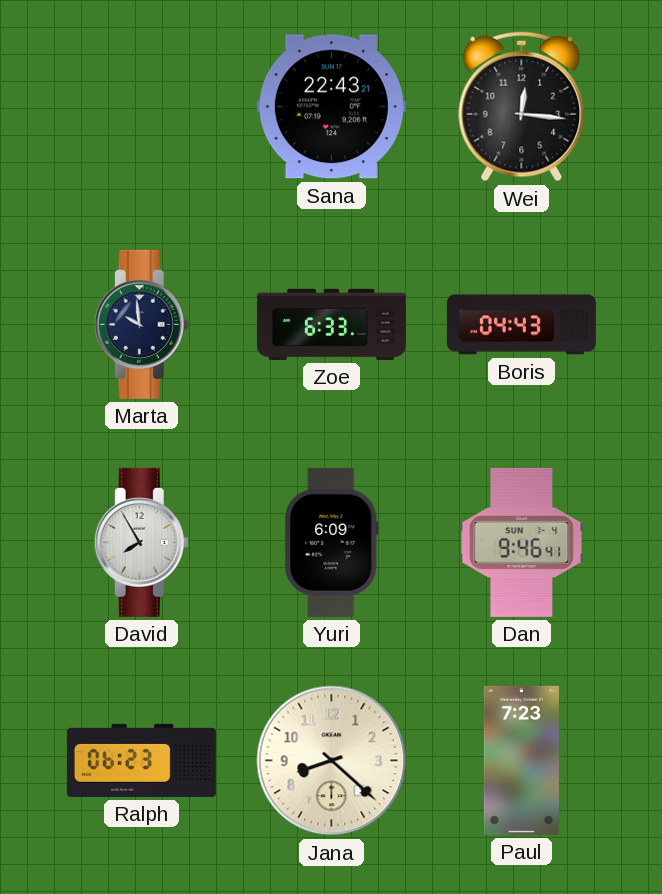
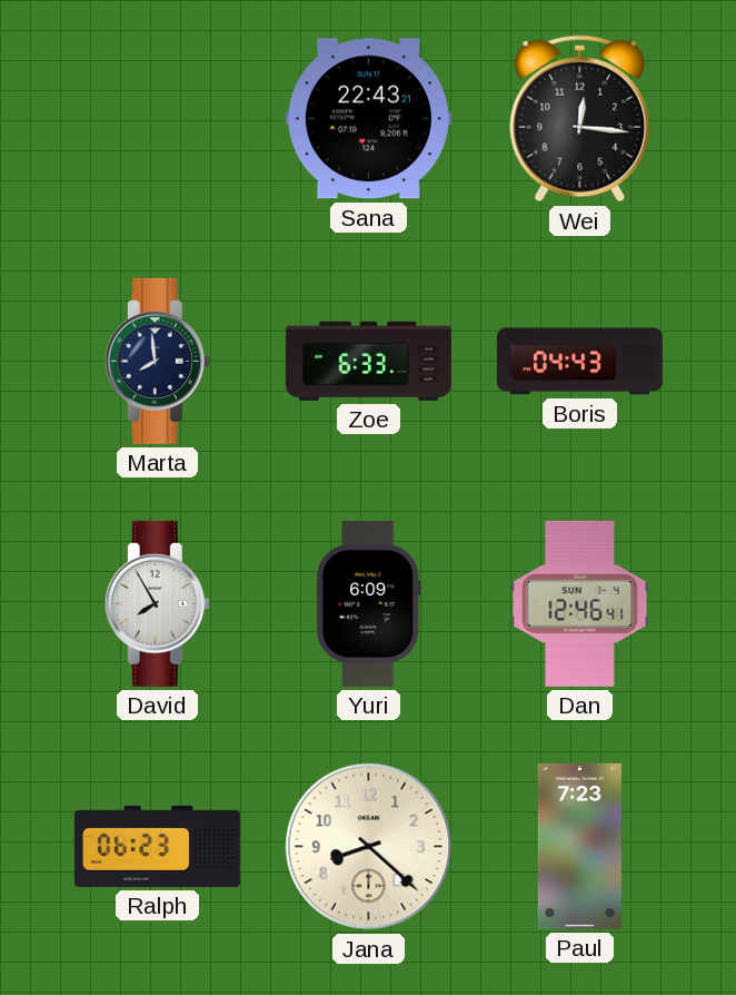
Marta: 9:59 -> 7:59 (157, 361)
Dan: 9:46 -> 12:46 (580, 603)
